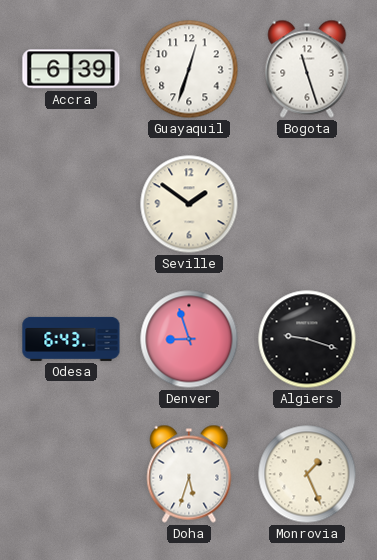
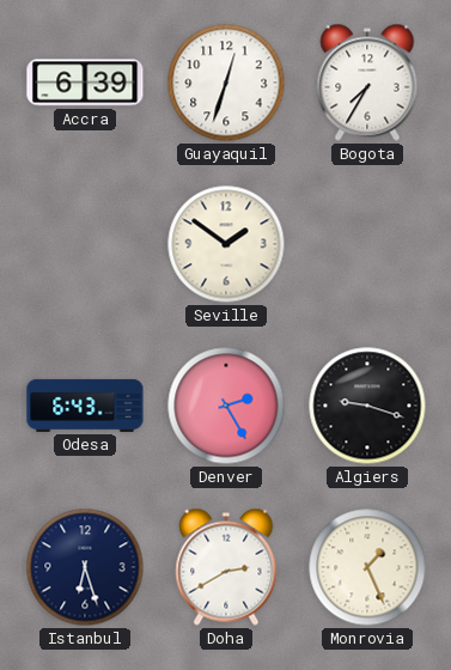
Bogota: 11:27 -> 7:35 (367, 83)
Denver: 8:57 -> 2:25 (226, 406)
Istanbul: none -> 6:27 (85, 567)
Doha: 5:33 -> 2:40 (226, 567)
